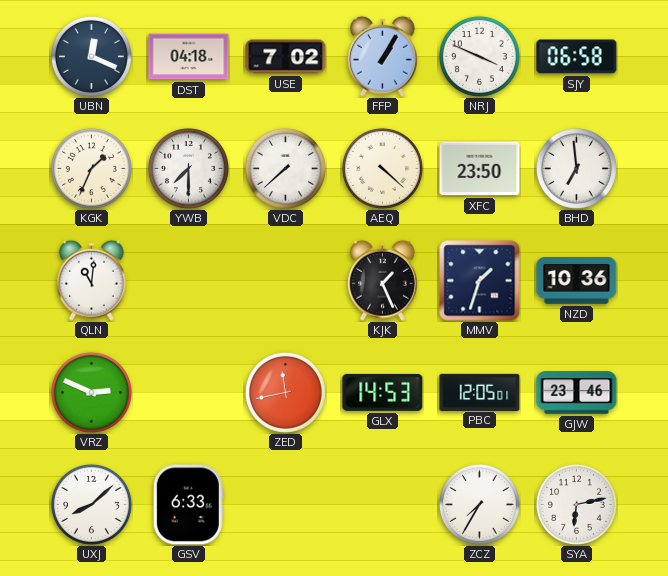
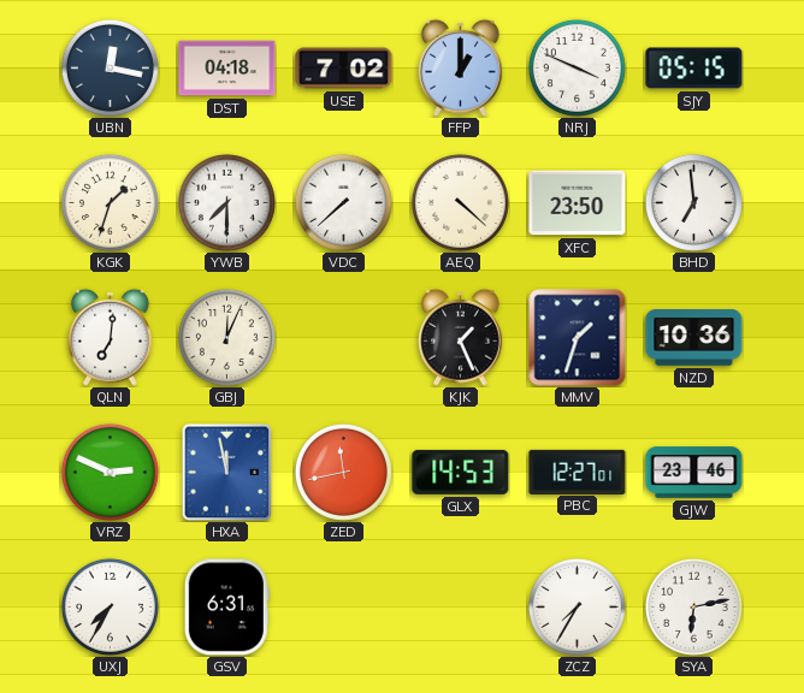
UBN: 12:19 -> 12:17 (110, 67)
FFP: 1:05 -> 1:00 (461, 67)
SJY: 06:58 -> 05:15 (694, 69)
KGK: 1:34 -> 1:33 (110, 202)
QLN: 11:01 -> 7:01 (111, 337)
GBJ: none -> 12:04 (226, 337)
HXA: none -> 11:58 (227, 472)
PBC: 12:05 -> 12:27 (578, 472)
UXJ: 8:08 -> 7:35 (110, 606)
GSV: 6:33 -> 6:31 (226, 608)
